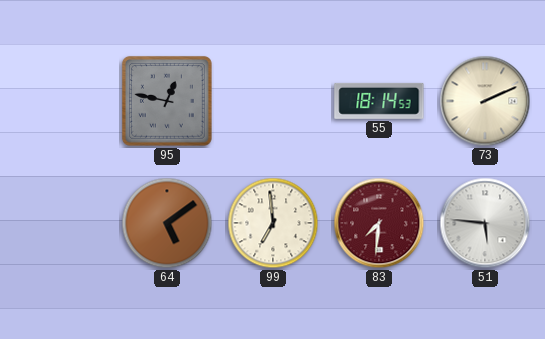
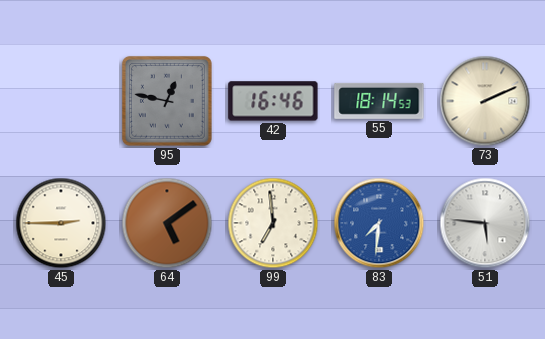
42: none -> 16:46 (273, 101)
45: none -> 2:45 (61, 223)
83 dial: burgundy -> blue (379, 223)
